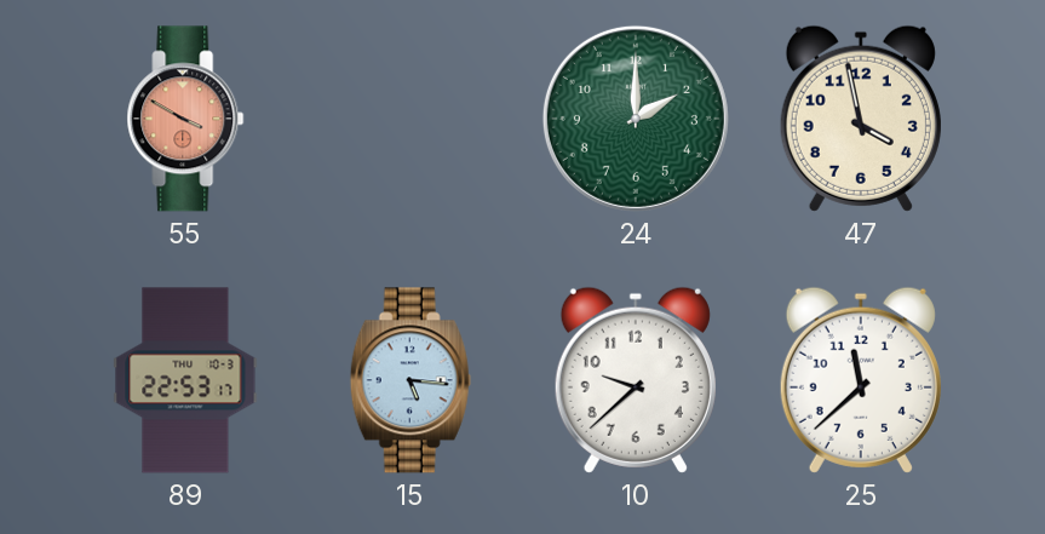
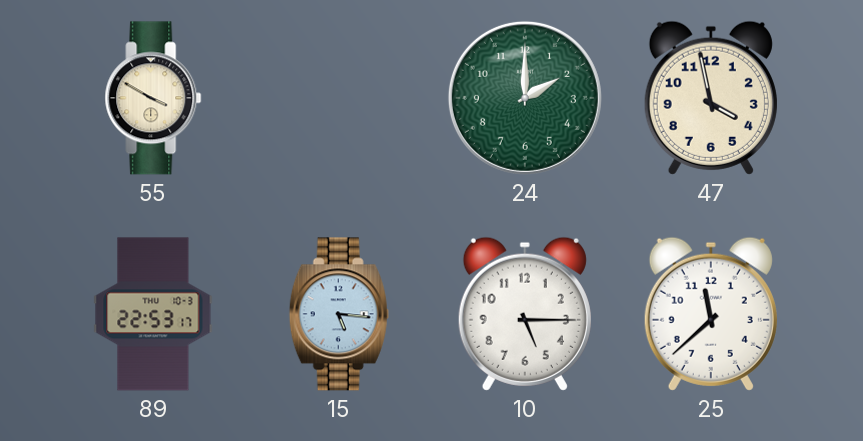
55 dial: salmon -> cream (153, 98)
10: 9:38 -> 5:15 (525, 314)
